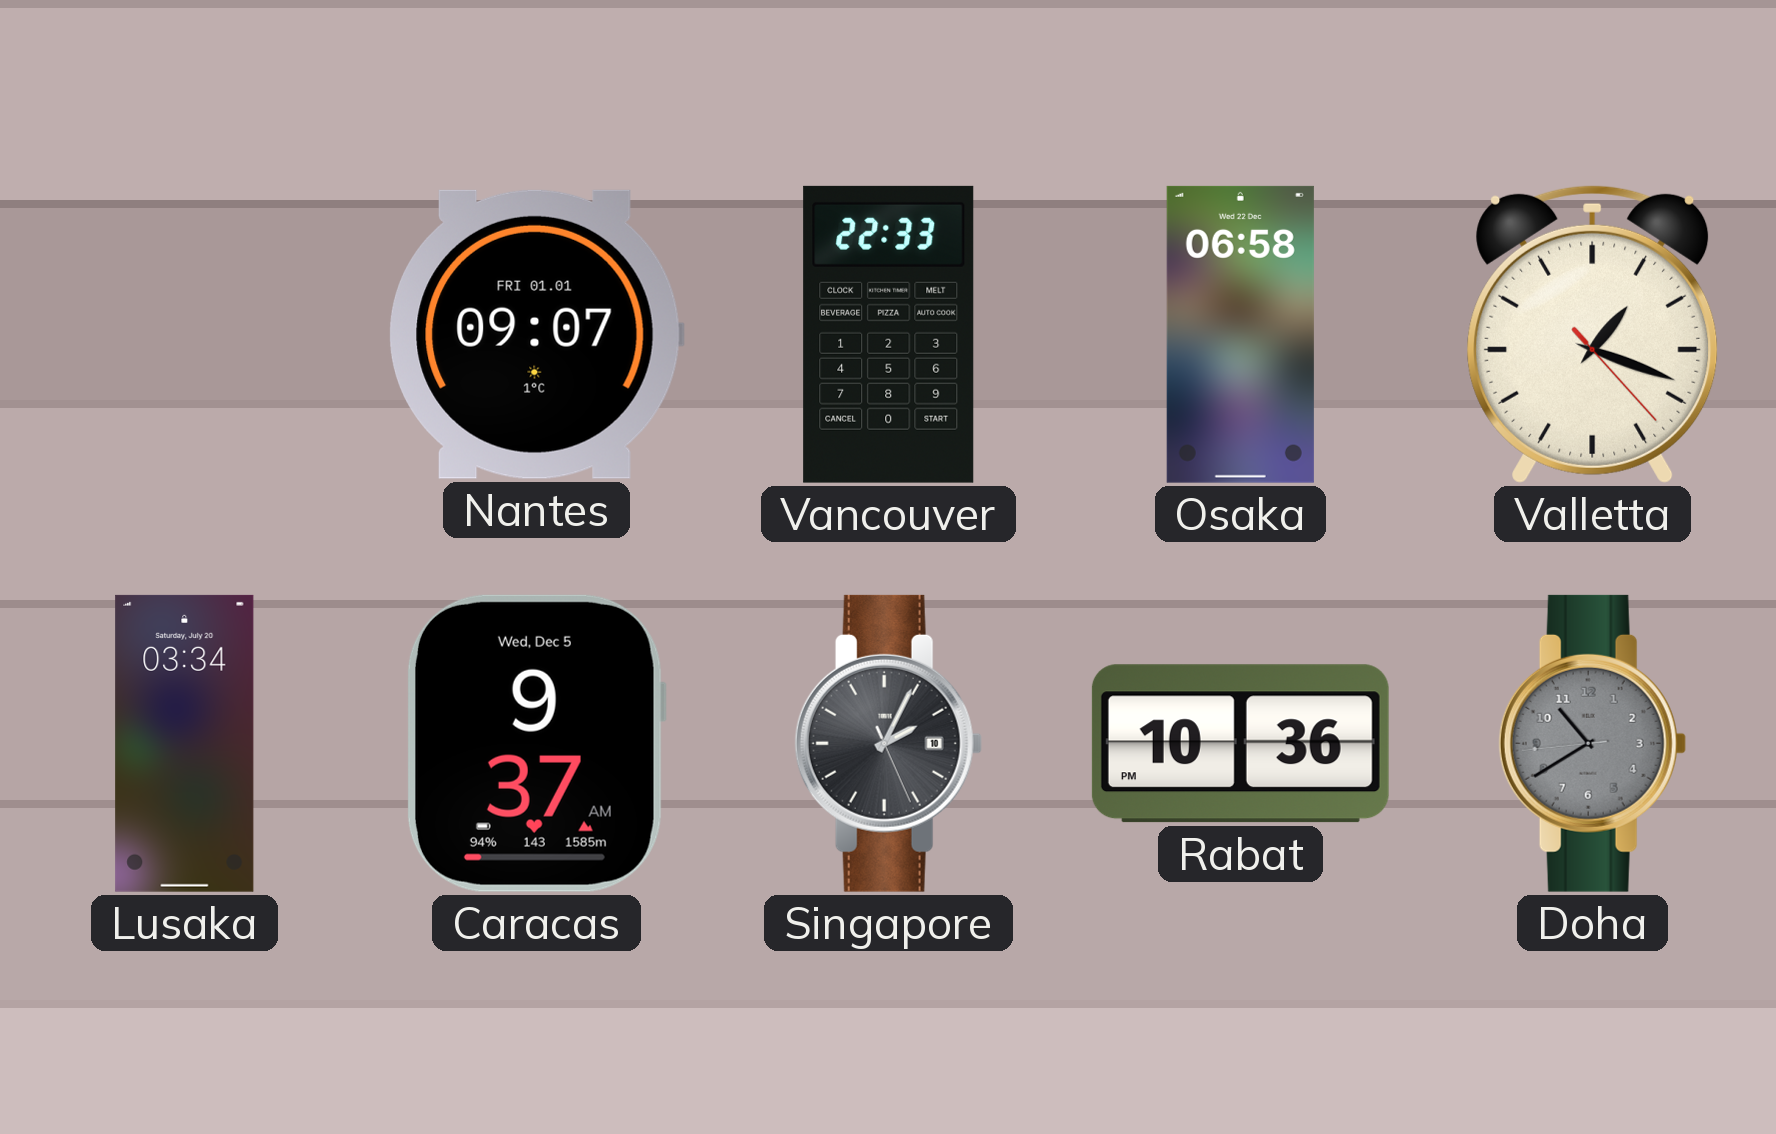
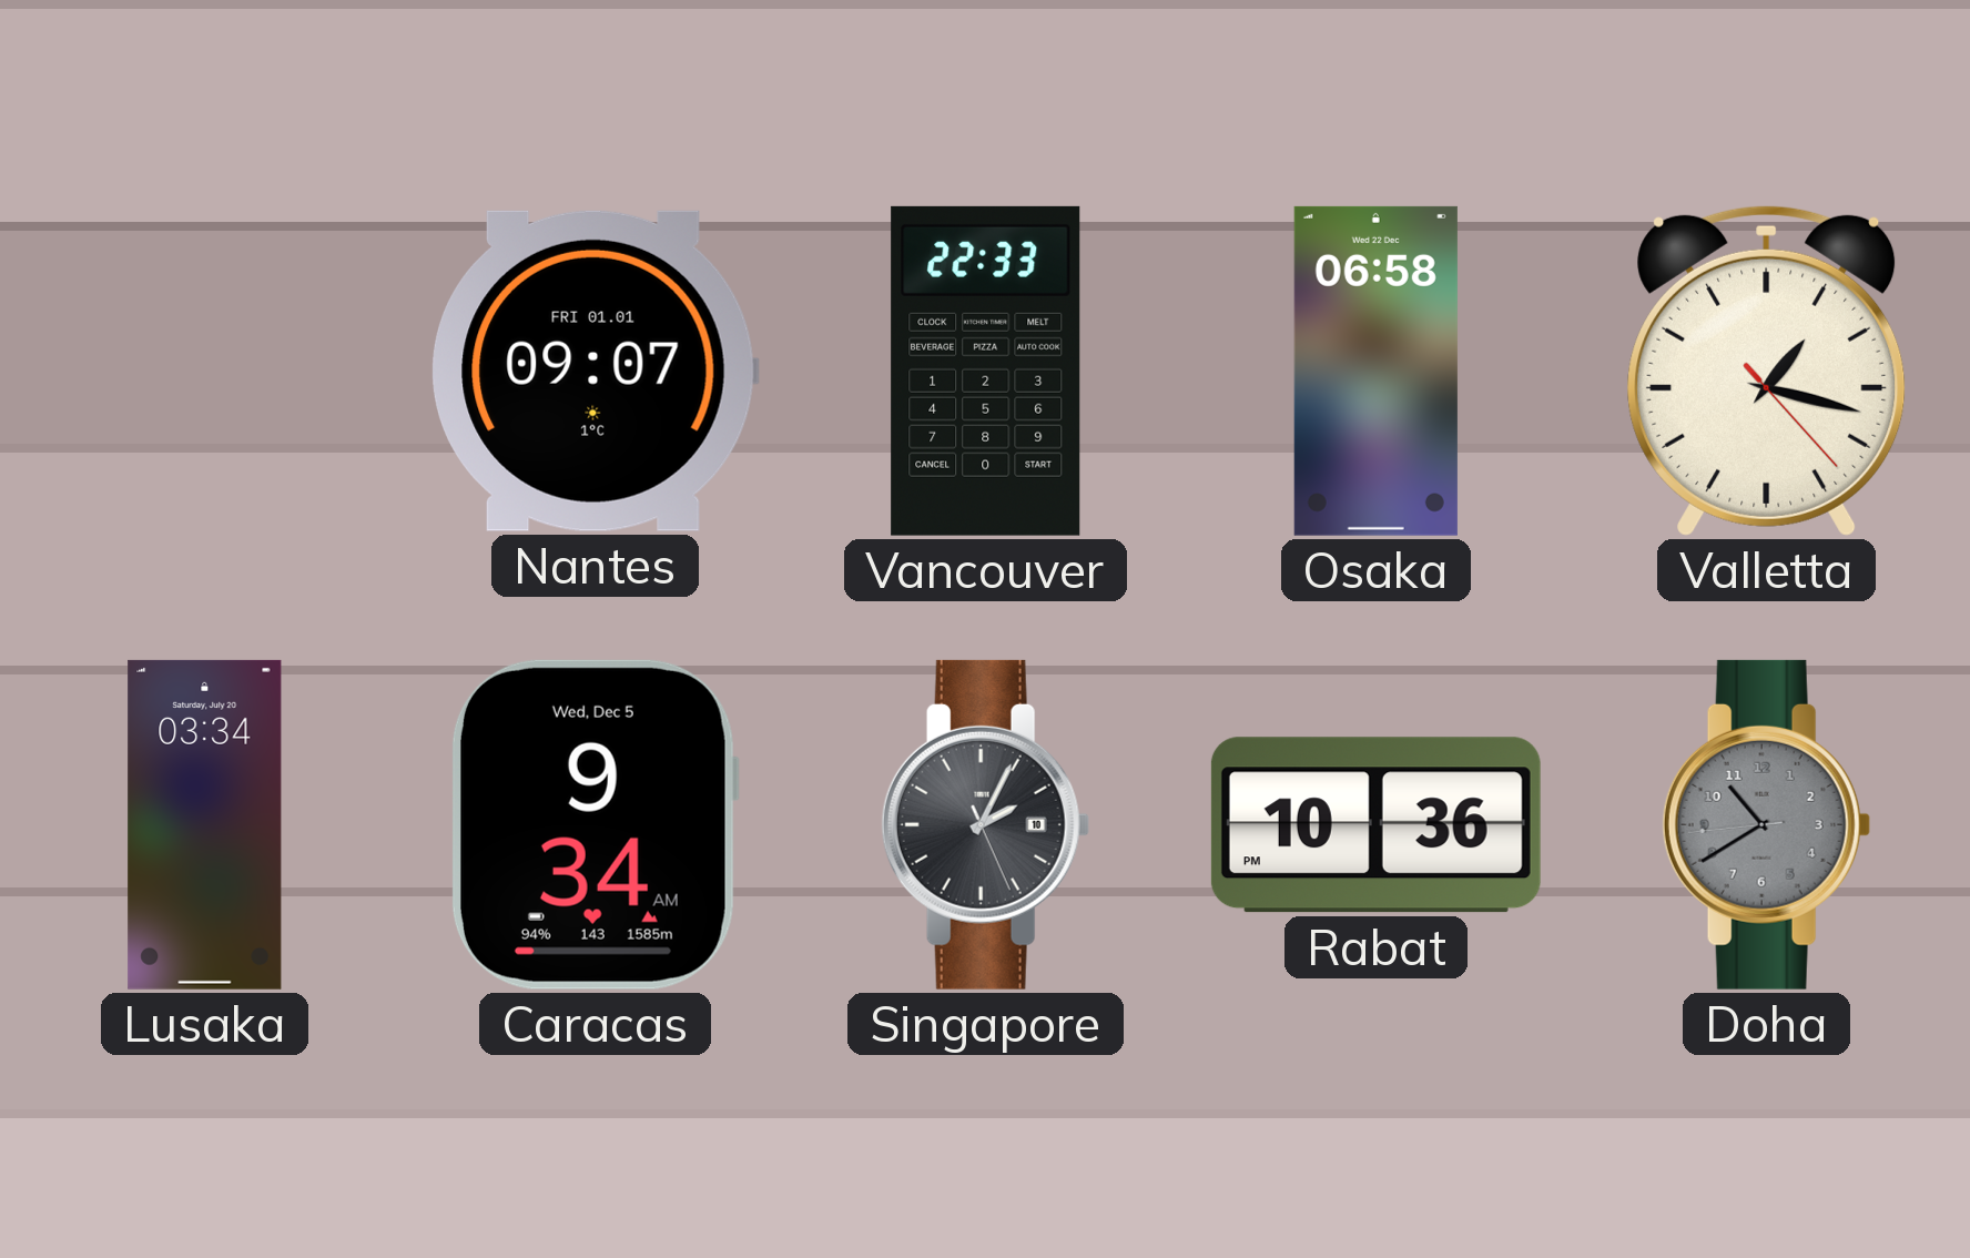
Valletta: 1:18 -> 1:17 (1767, 371)
Caracas: 9:37 -> 9:34 (595, 824)
